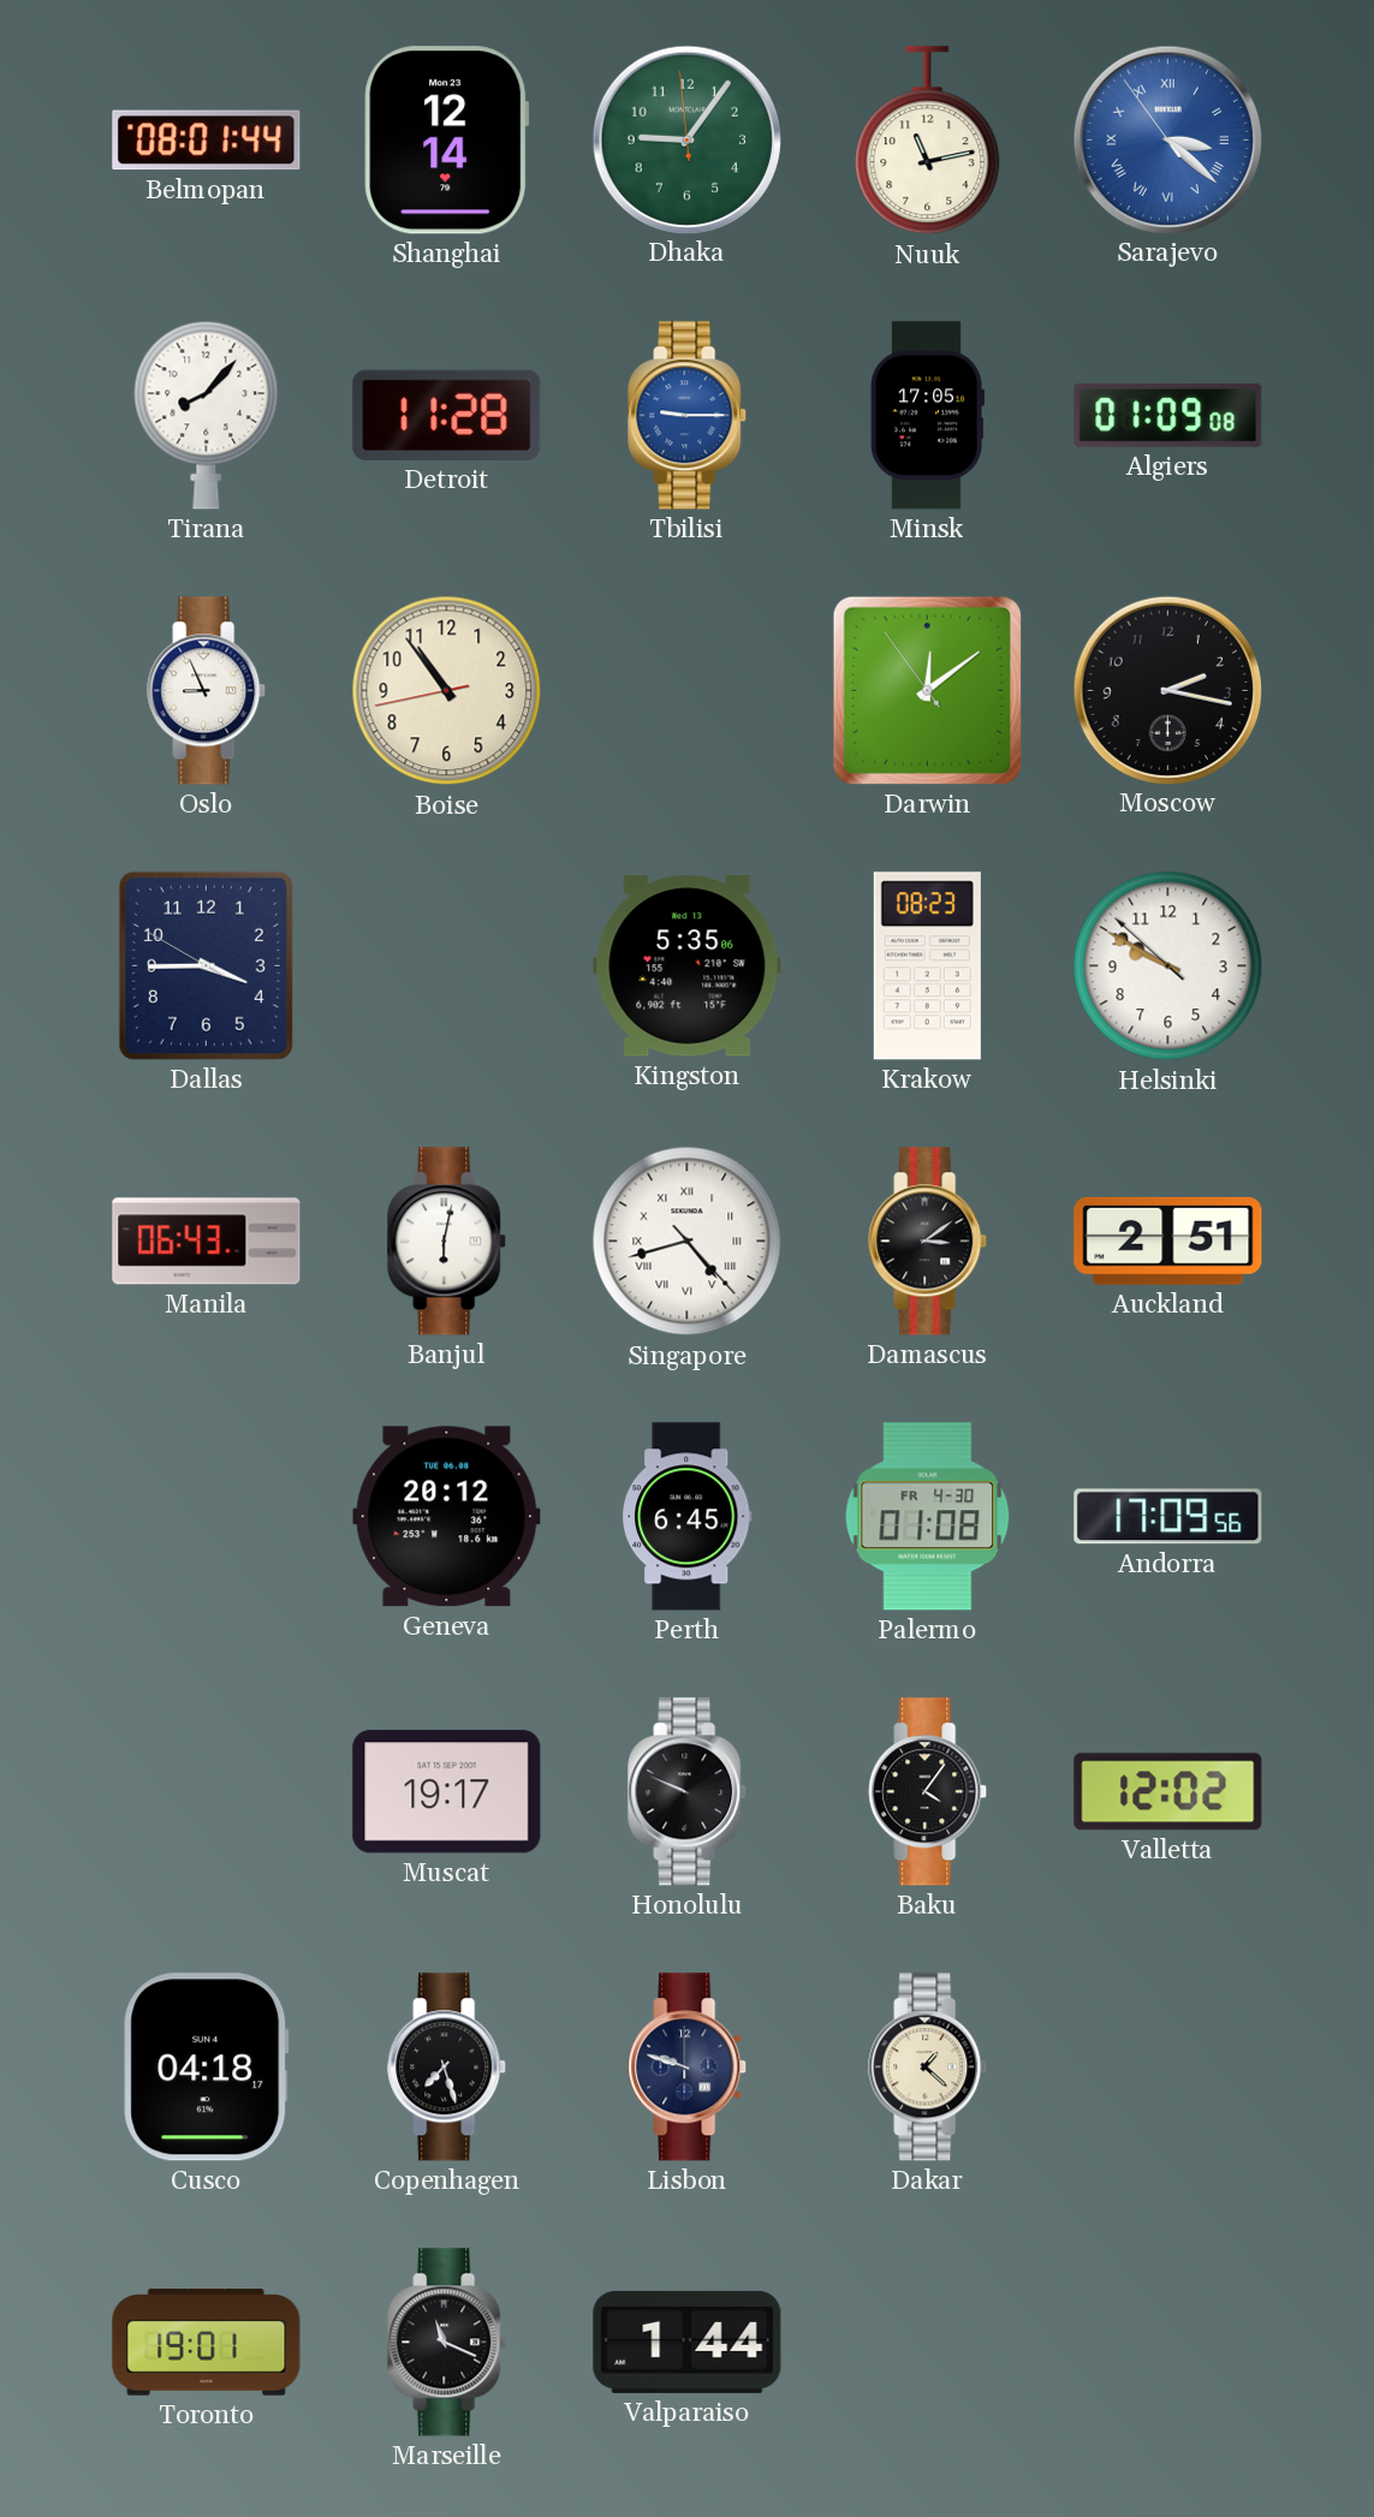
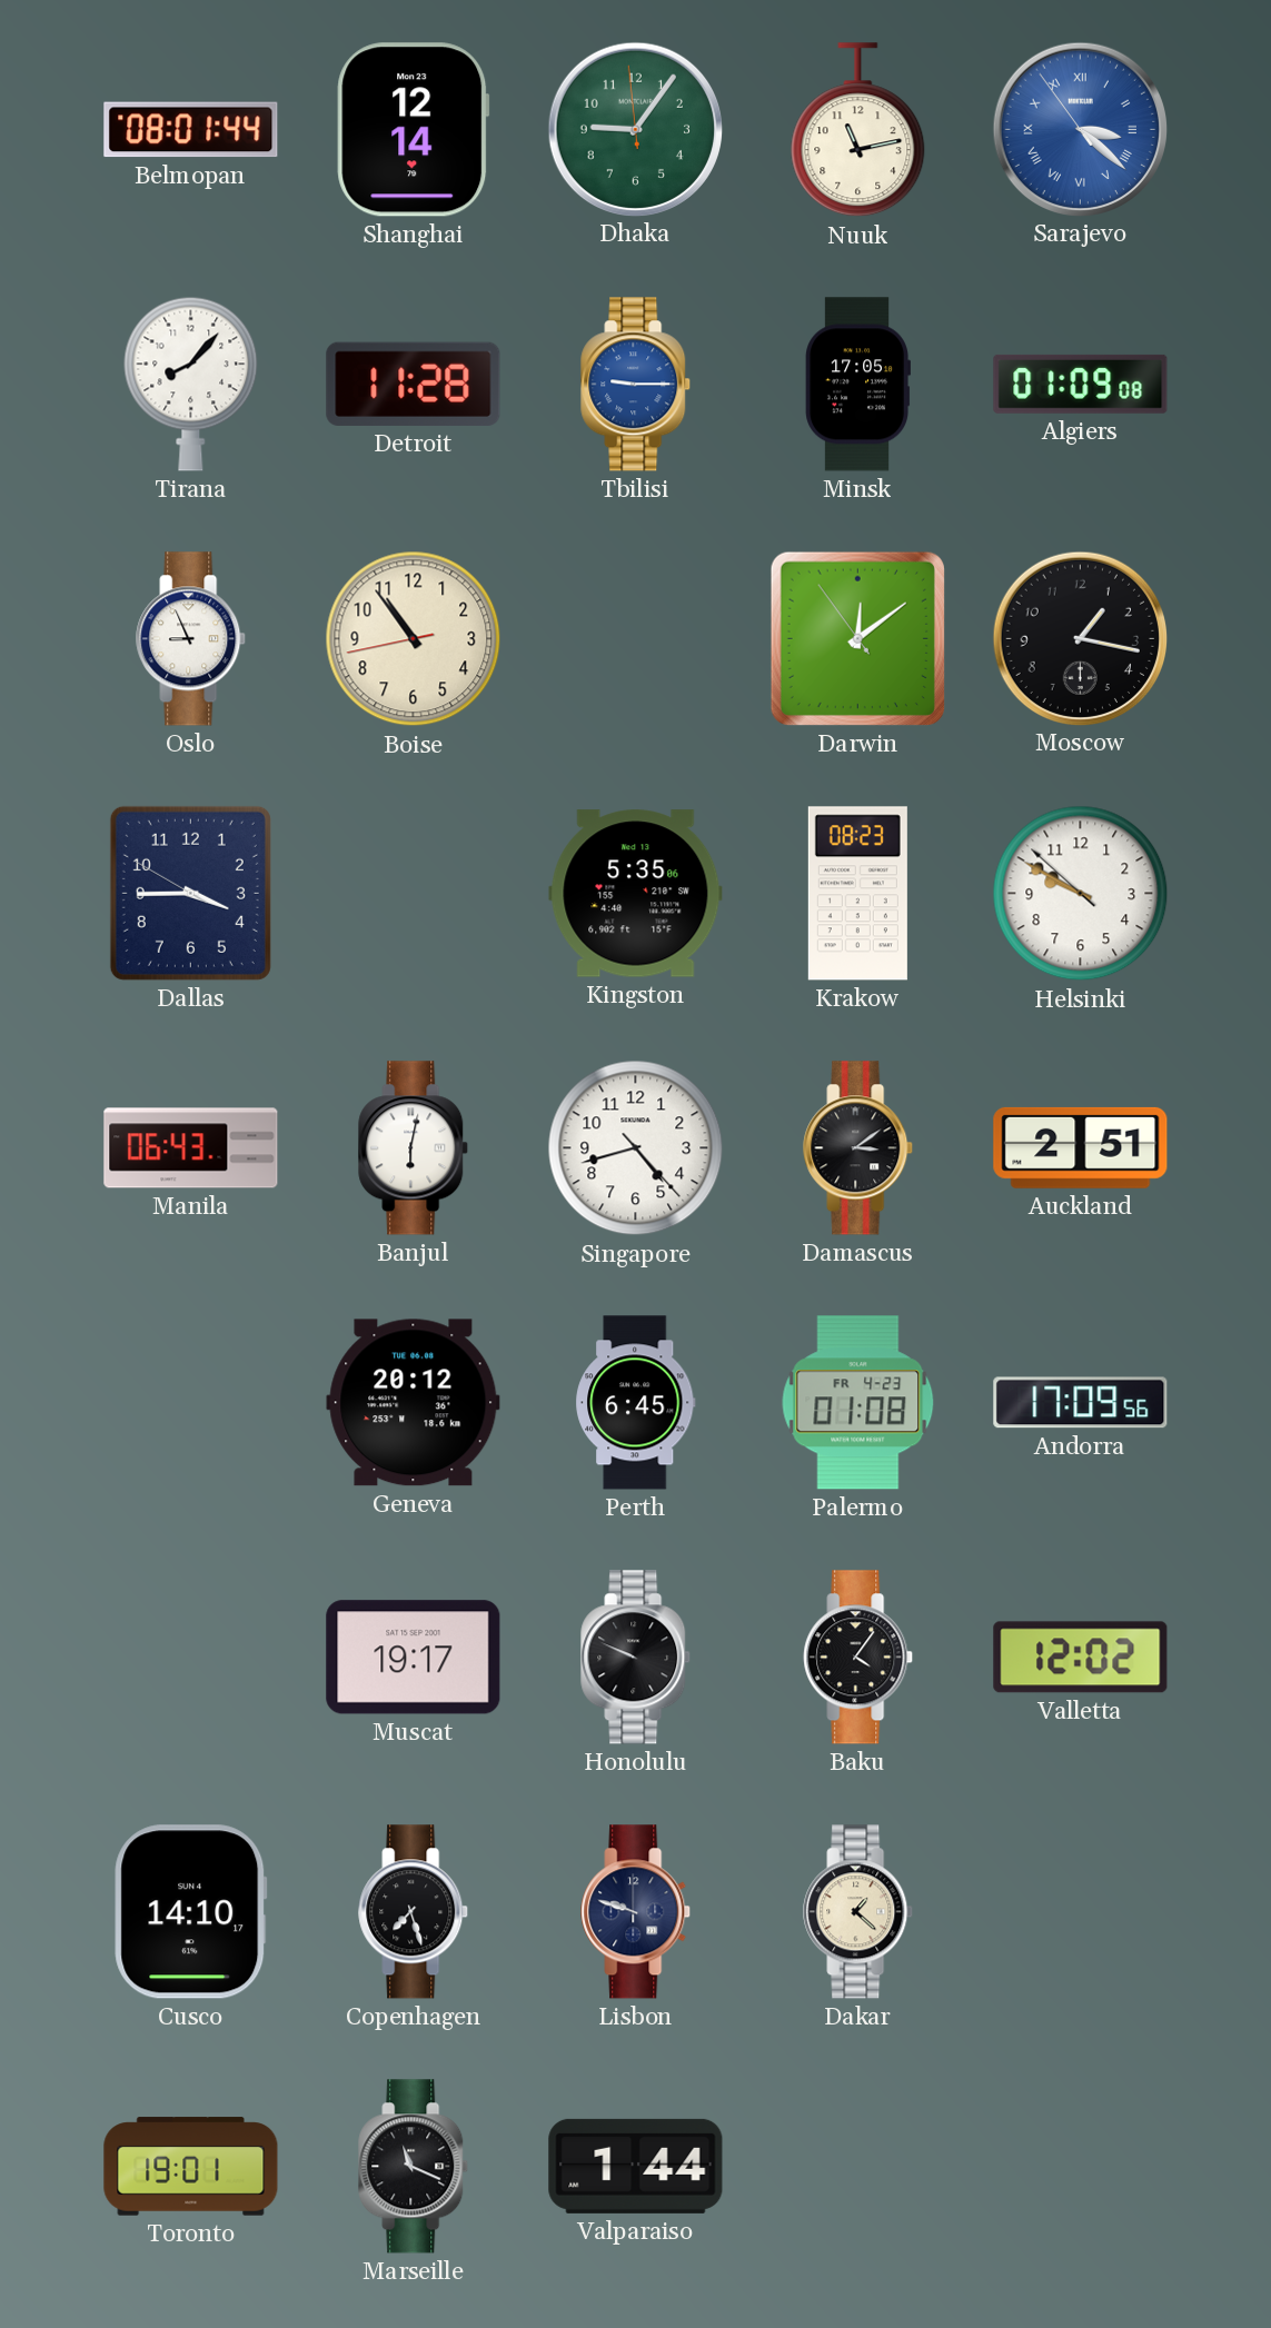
Moscow: 2:17 -> 1:17 (1080, 638)
Singapore numerals: Roman -> Arabic (636, 1148)
Palermo date: FR 4-30 -> FR 4-23 (858, 1403)
Cusco: 04:18 -> 14:10 (191, 1912)
